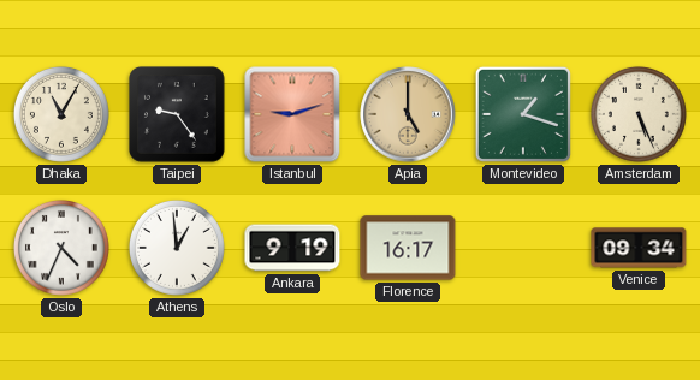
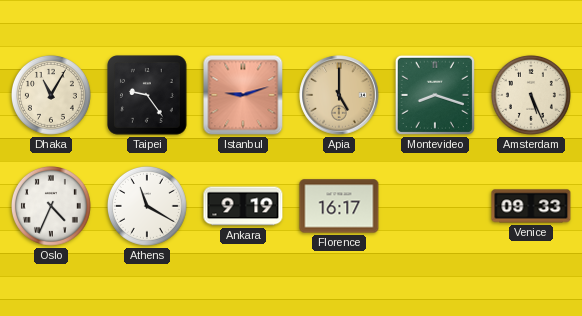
Montevideo: 1:18 -> 8:18 (435, 95)
Athens: 12:59 -> 11:20 (147, 206)
Venice: 09:34 -> 09:33 (531, 206)
